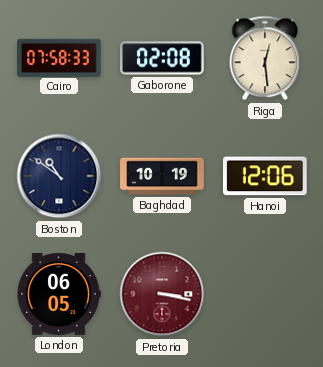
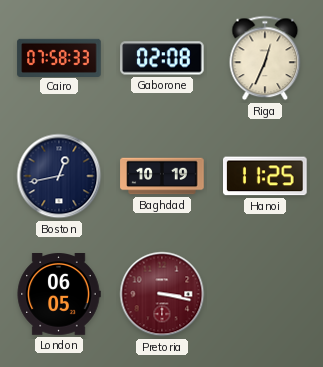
Riga: 12:29 -> 12:34 (265, 58)
Boston: 10:51 -> 12:43 (59, 176)
Hanoi: 12:06 -> 11:25 (266, 176)
